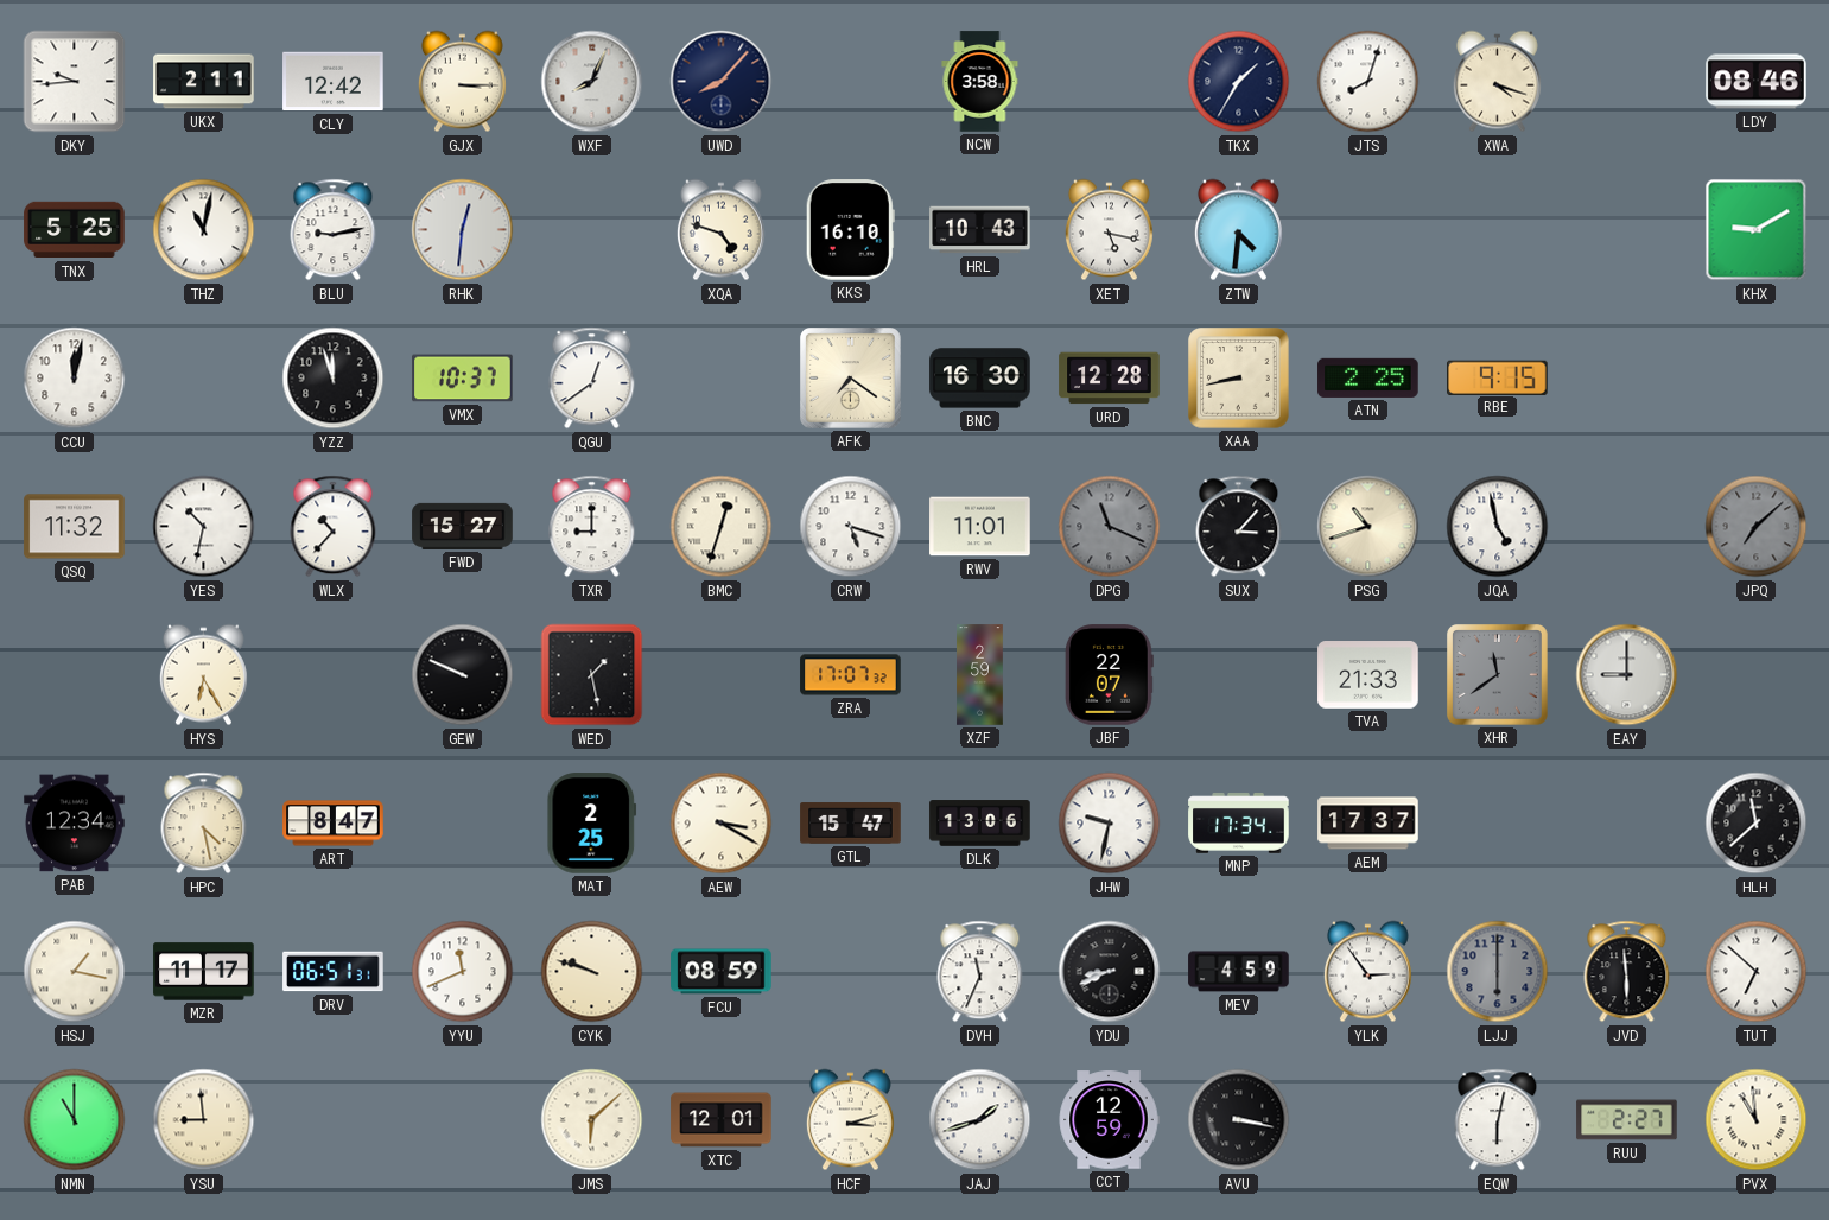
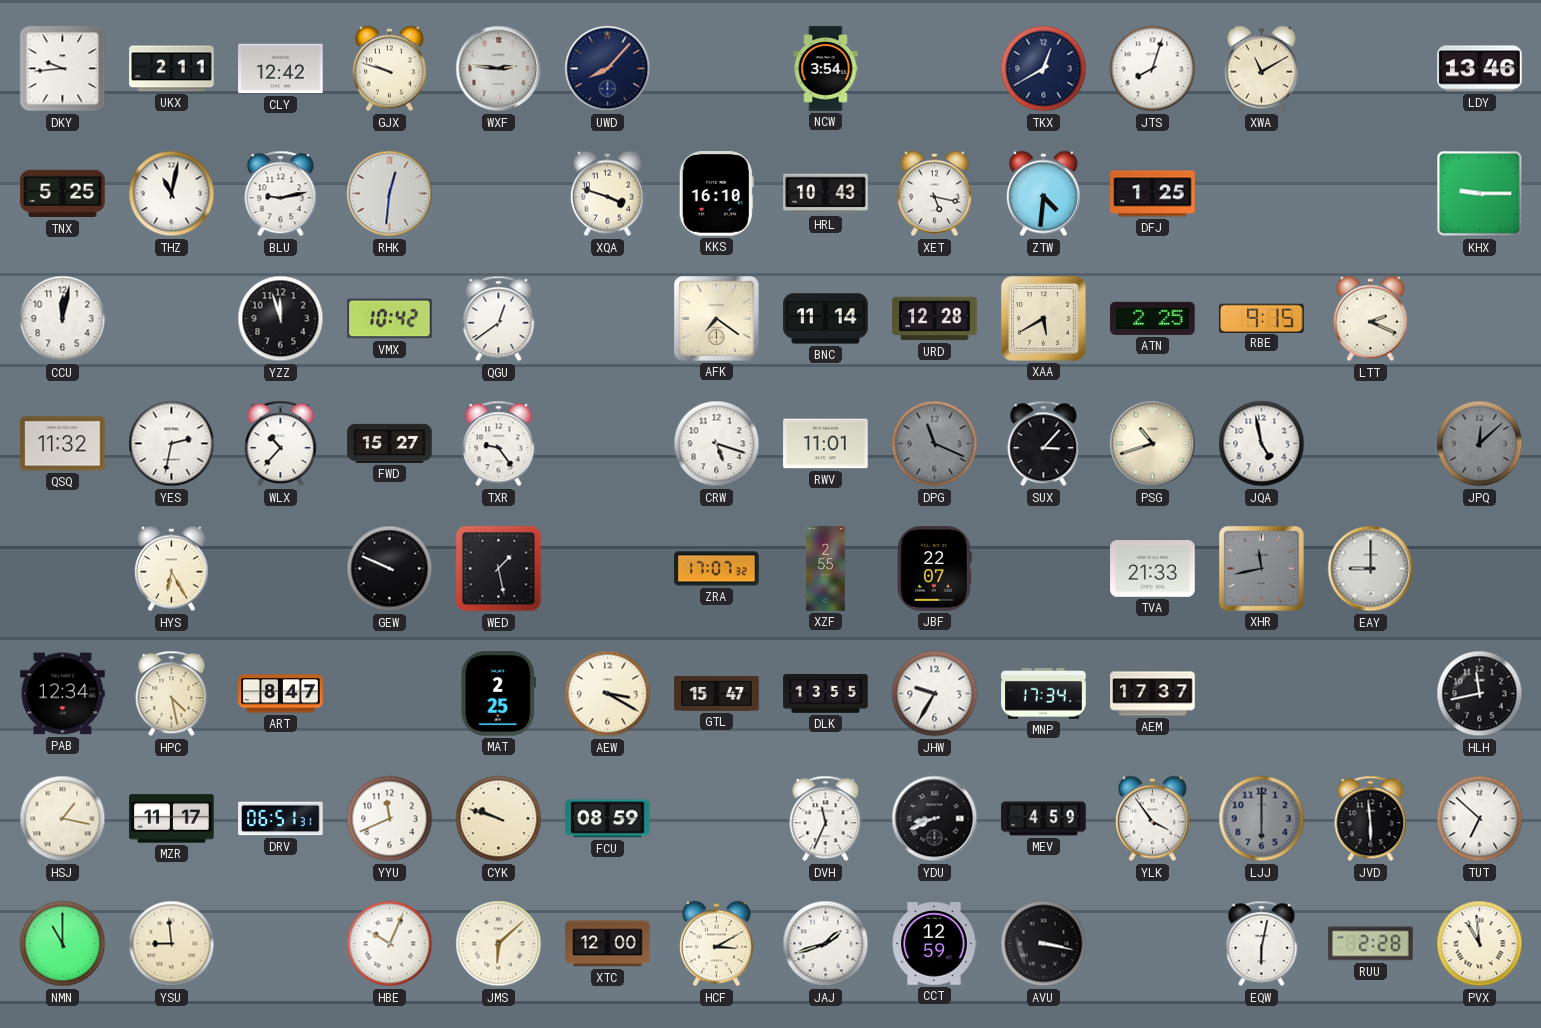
GJX: 3:15 -> 9:48 (389, 69)
WXF: 8:04 -> 2:46 (499, 69)
NCW: 3:58 -> 3:54 (826, 69)
TKX: 1:35 -> 12:40 (1044, 69)
XWA: 4:18 -> 11:10 (1261, 69)
LDY: 08:46 -> 13:46 (1480, 69)
XQA: 4:48 -> 3:48 (607, 194)
DFJ: none -> 1:25 (1153, 194)
KHX: 9:10 -> 9:15 (1480, 194)
VMX: 10:37 -> 10:42 (390, 319)
BNC: 16:30 -> 11:14 (826, 319)
XAA: 8:43 -> 5:40 (1044, 319)
LTT: none -> 2:19 (1370, 319)
YES: 10:32 -> 2:32 (172, 444)
TXR: 9:00 -> 9:24 (499, 444)
BMC: 12:33 -> none (722, 527)
JPQ: 7:08 -> 12:08 (1480, 444)
XZF: 2:59 -> 2:55 (826, 569)
XHR: 11:39 -> 11:43 (1262, 569)
DLK: 13:06 -> 13:55 (826, 694)
JHW: 9:32 -> 9:35 (935, 694)
HLH: 11:38 -> 11:43 (1480, 694)
YLK: 2:54 -> 3:54 (1152, 819)
HBE: none -> 10:04 (390, 944)
XTC: 12:01 -> 12:00 (608, 944)
HCF: 3:12 -> 3:10 (716, 944)
RUU: 2:27 -> 2:28 (1371, 944)
